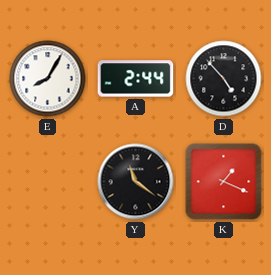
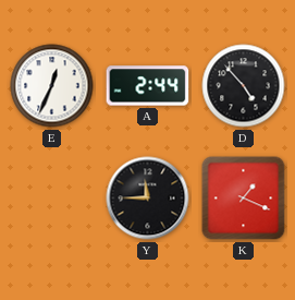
E: 8:05 -> 12:34 (52, 86)
Y: 11:21 -> 11:45 (148, 199)
